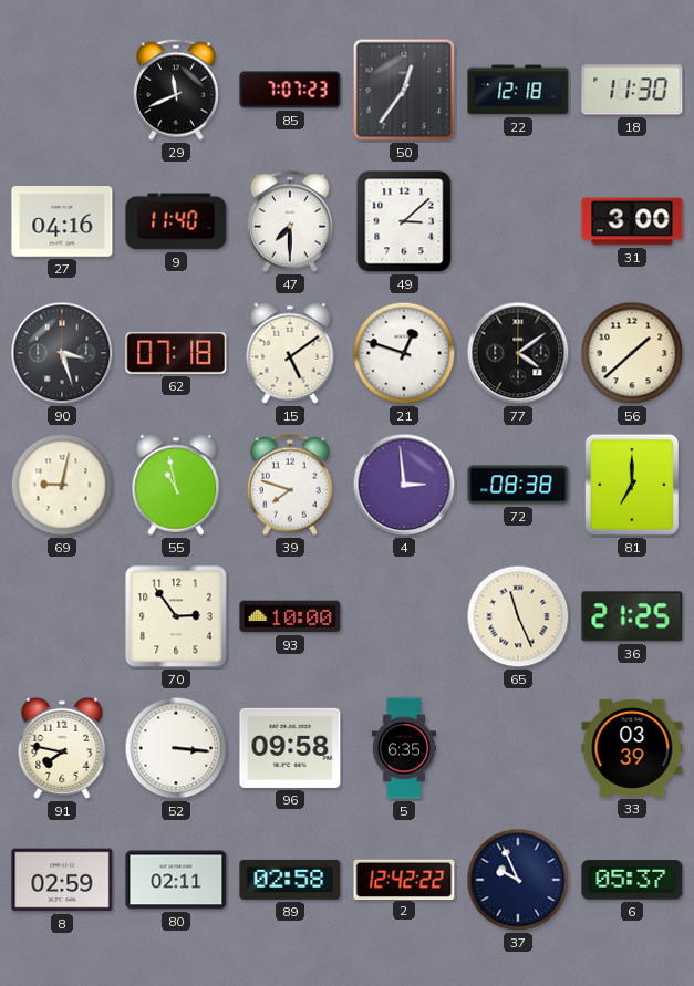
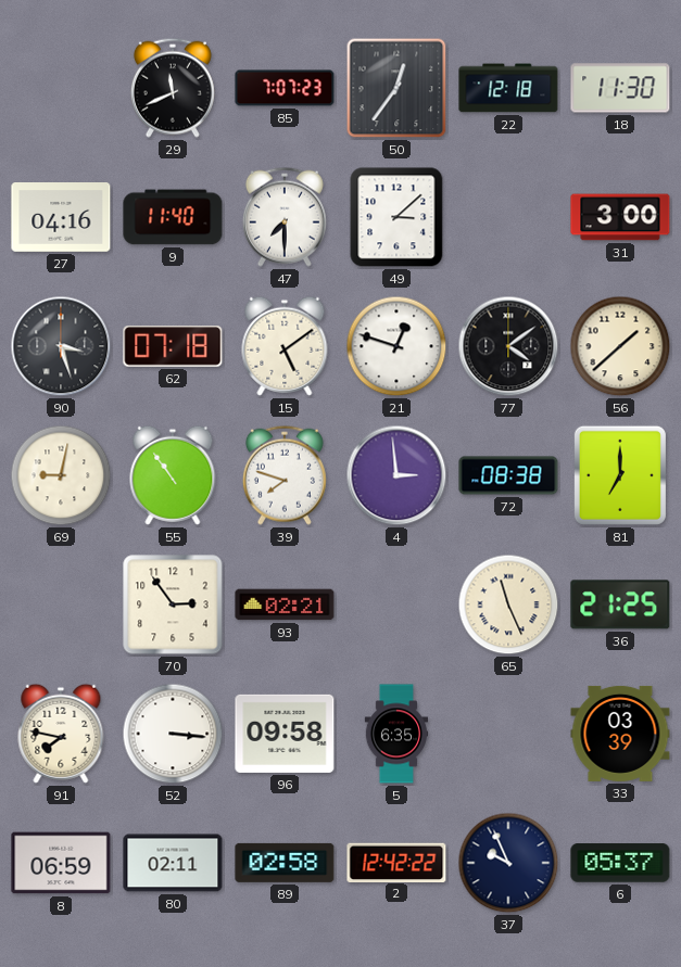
55: 10:58 -> 10:54 (173, 475)
93: 10:00 -> 02:21 (285, 605)
8: 02:59 -> 06:59 (61, 863)
